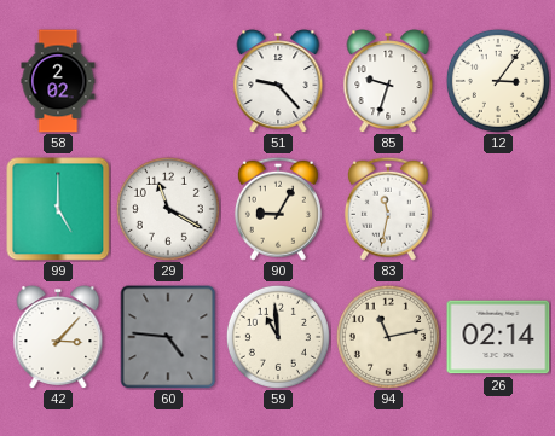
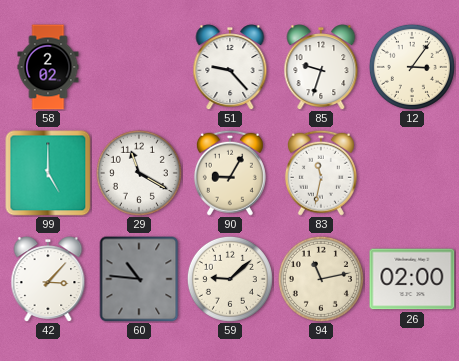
60: 4:46 -> 10:46 (139, 279)
59: 10:59 -> 9:08 (230, 279)
26: 02:14 -> 02:00 (412, 279)
